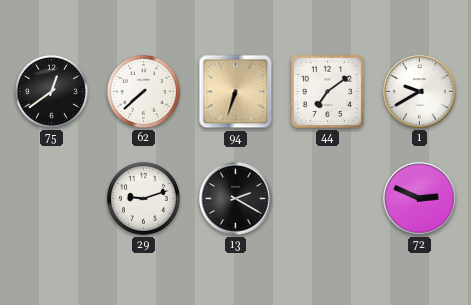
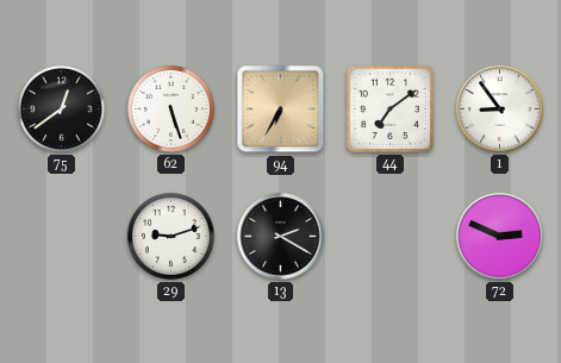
62: 7:38 -> 5:27 (170, 108)
94: 6:33 -> 6:35 (281, 109)
1: 9:40 -> 8:54 (500, 109)
